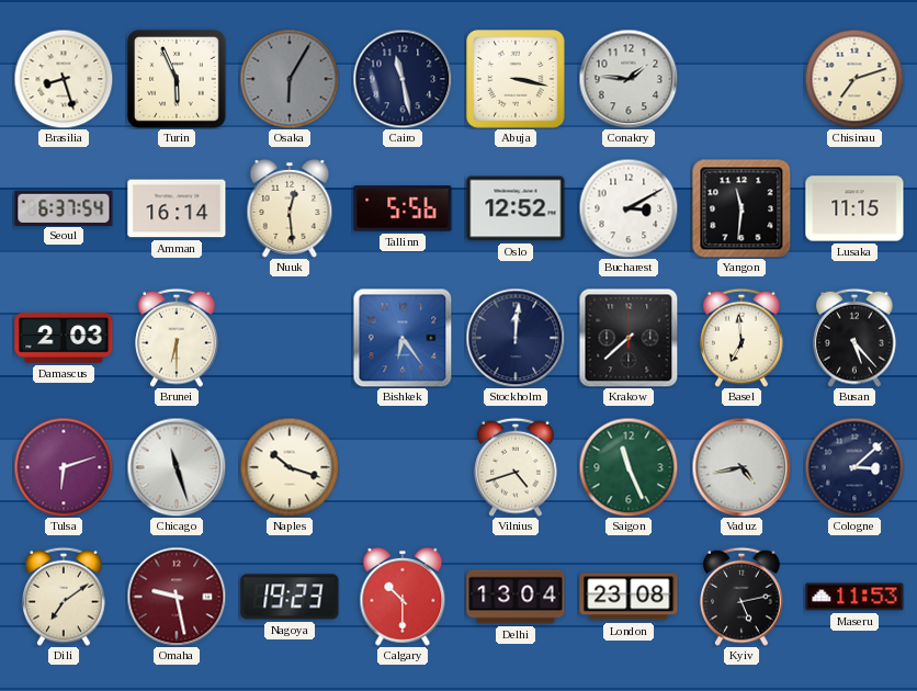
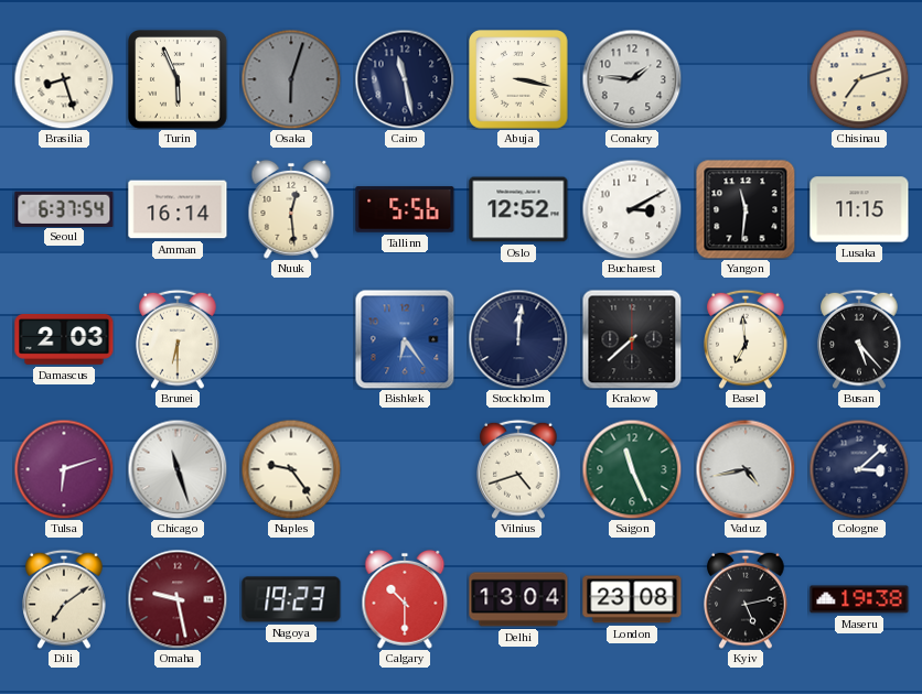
Osaka: 6:05 -> 6:03 (291, 79)
Naples: 10:18 -> 9:24 (291, 469)
Maseru: 11:53 -> 19:38 (859, 599)
